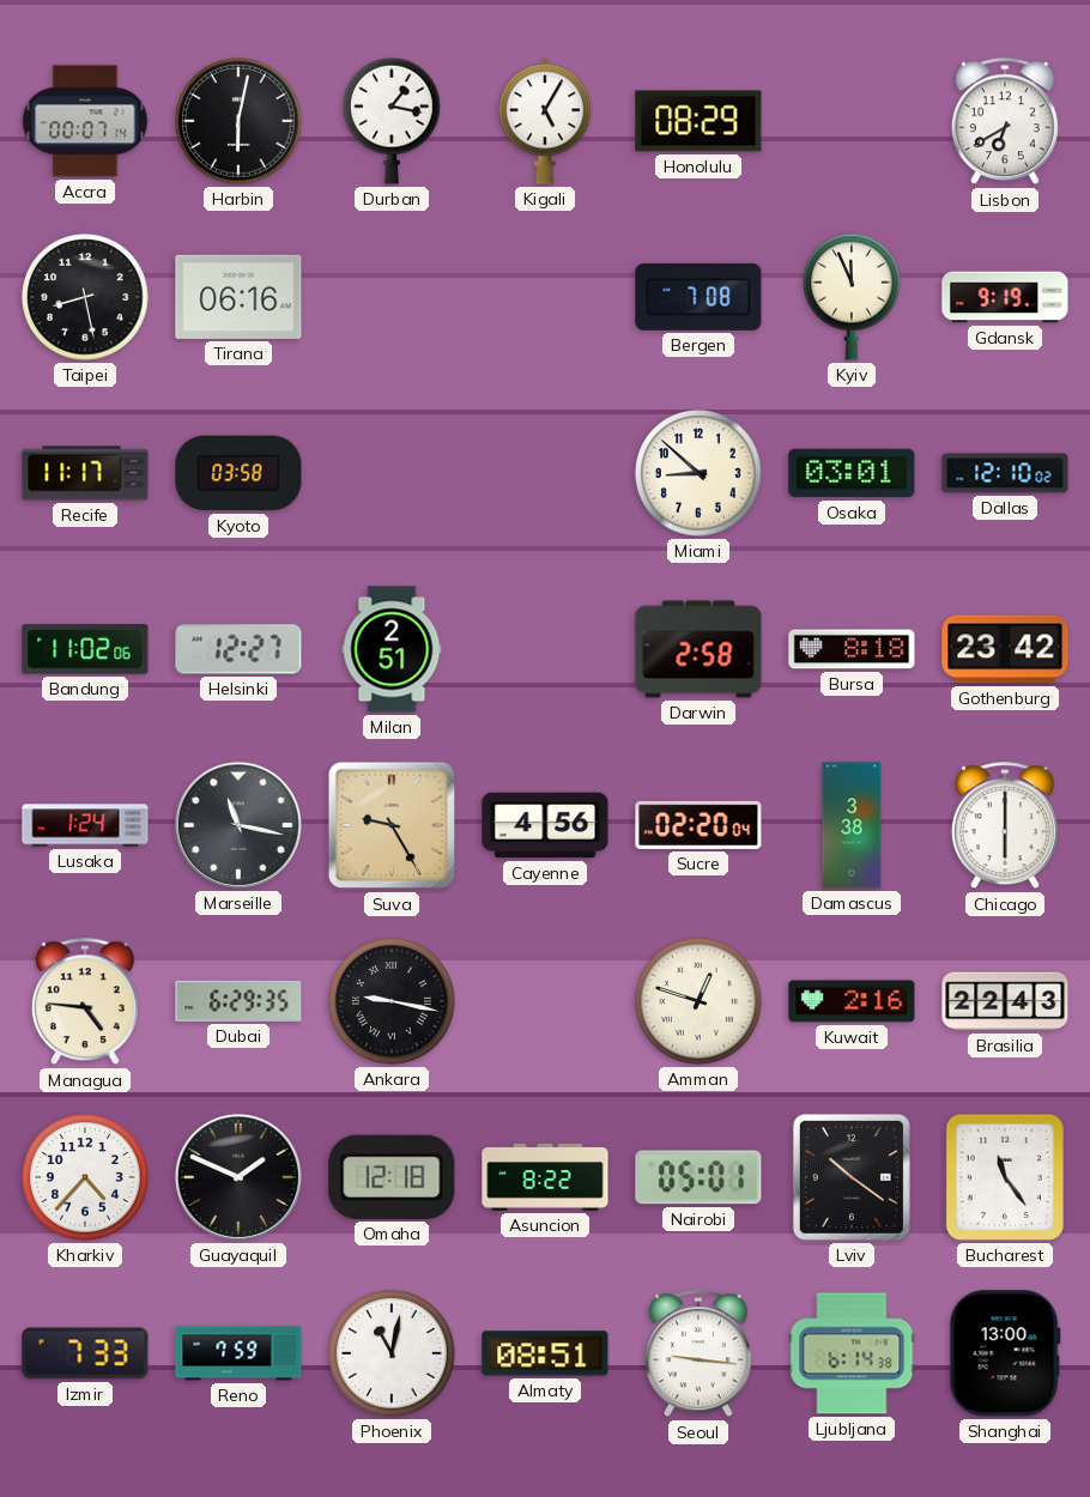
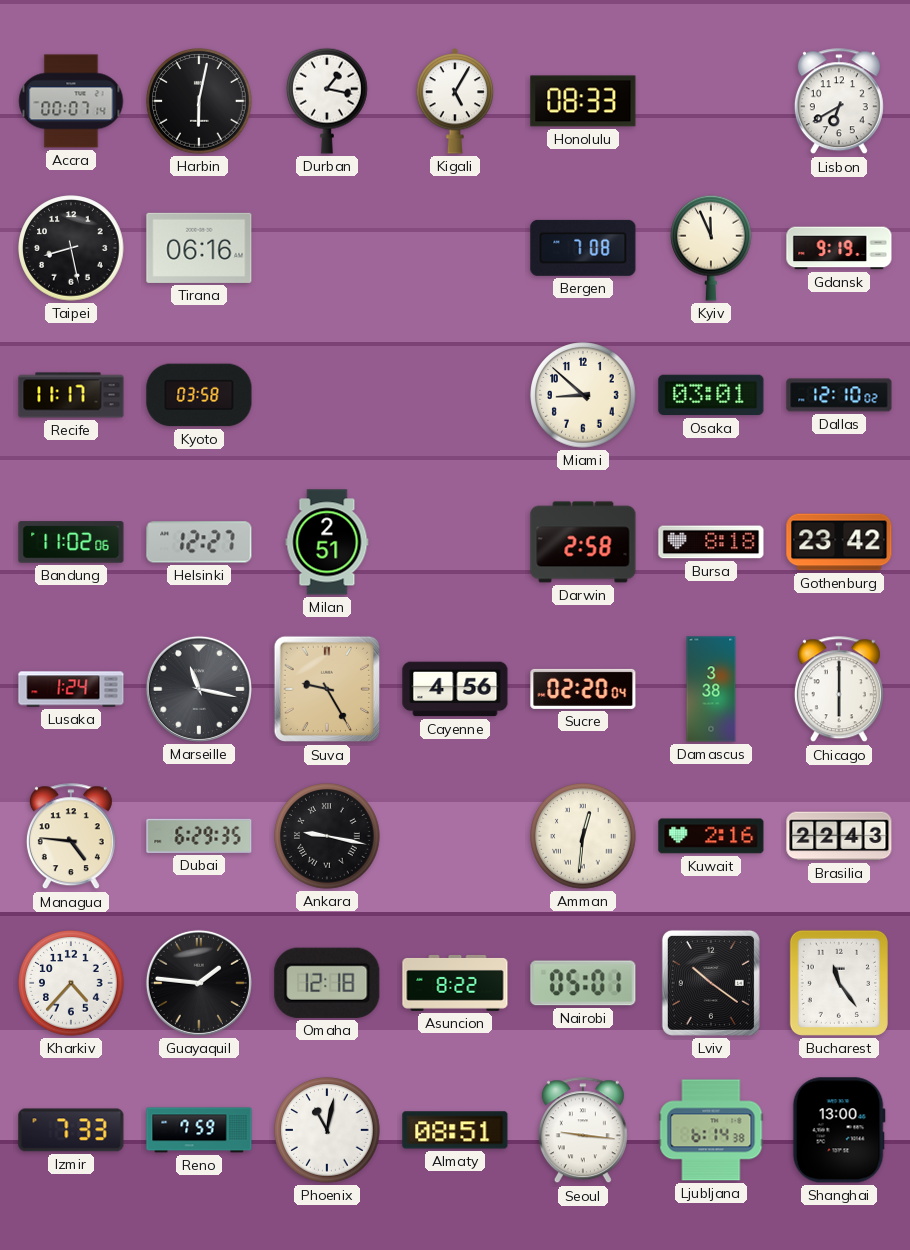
Honolulu: 08:29 -> 08:33 (583, 101)
Amman: 12:48 -> 12:31 (583, 836)
Guayaquil: 1:49 -> 1:46 (199, 983)
